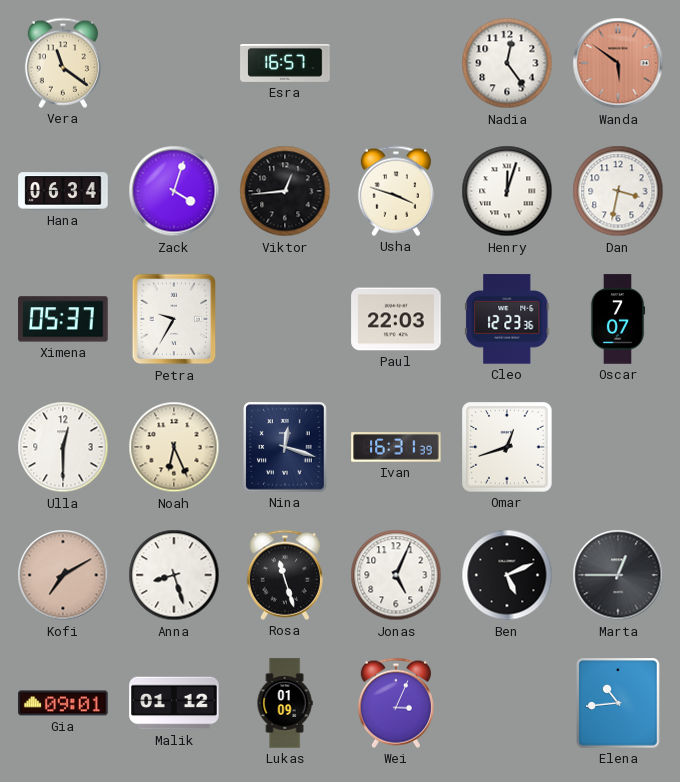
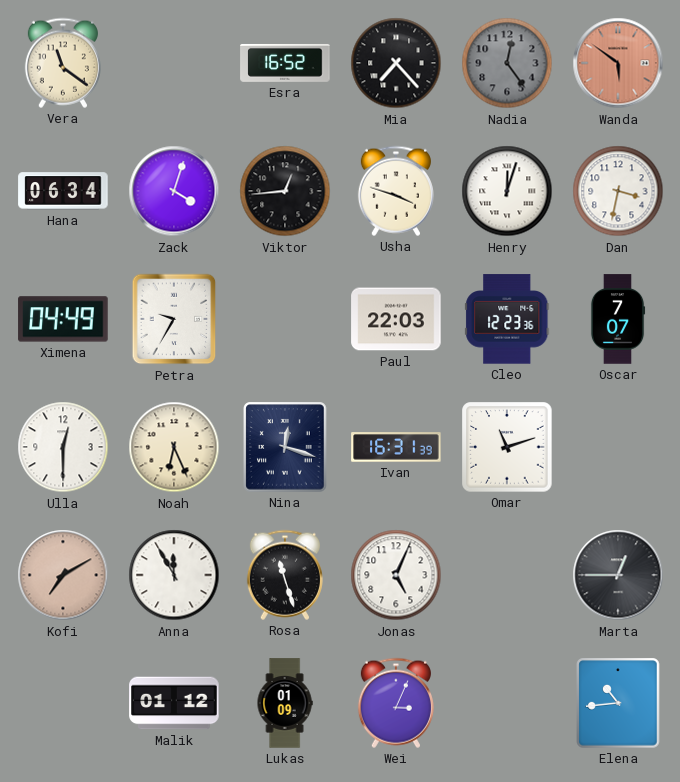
Esra: 16:57 -> 16:52 (285, 63)
Mia: none -> 7:23 (396, 63)
Nadia dial: white -> grey (507, 63)
Ximena: 05:37 -> 04:49 (63, 319)
Omar: 12:42 -> 11:12 (507, 447)
Anna: 8:27 -> 11:55 (174, 575)
Ben: 5:11 -> none (507, 575)
Gia: 09:01 -> none (63, 703)
